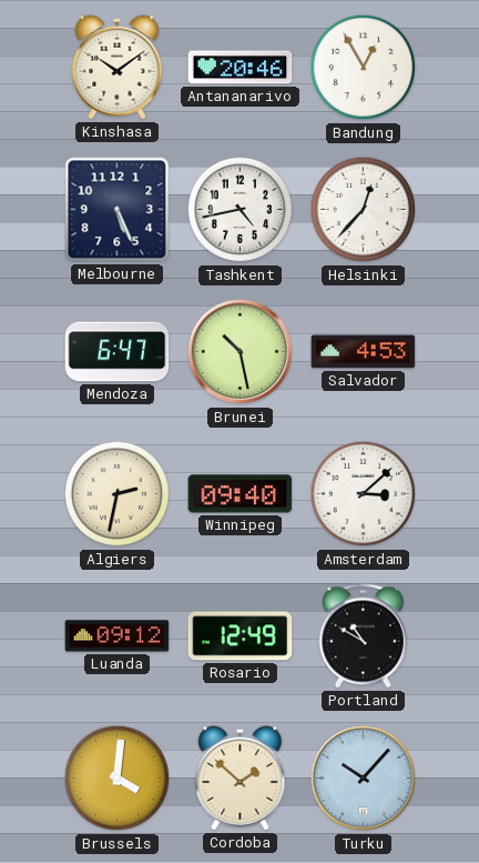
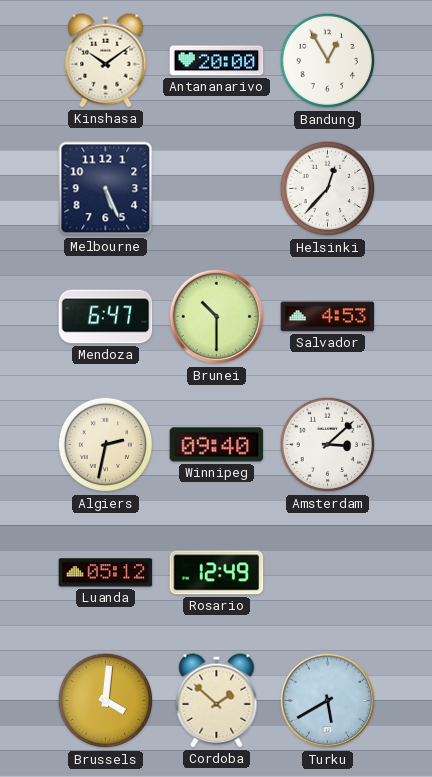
Antananarivo: 20:46 -> 20:00 (217, 61)
Tashkent: 4:43 -> none (241, 210)
Brunei: 10:28 -> 10:30 (217, 317)
Luanda: 09:12 -> 05:12 (106, 573)
Portland: 10:50 -> none (363, 636)
Turku: 10:07 -> 5:40 (328, 701)
